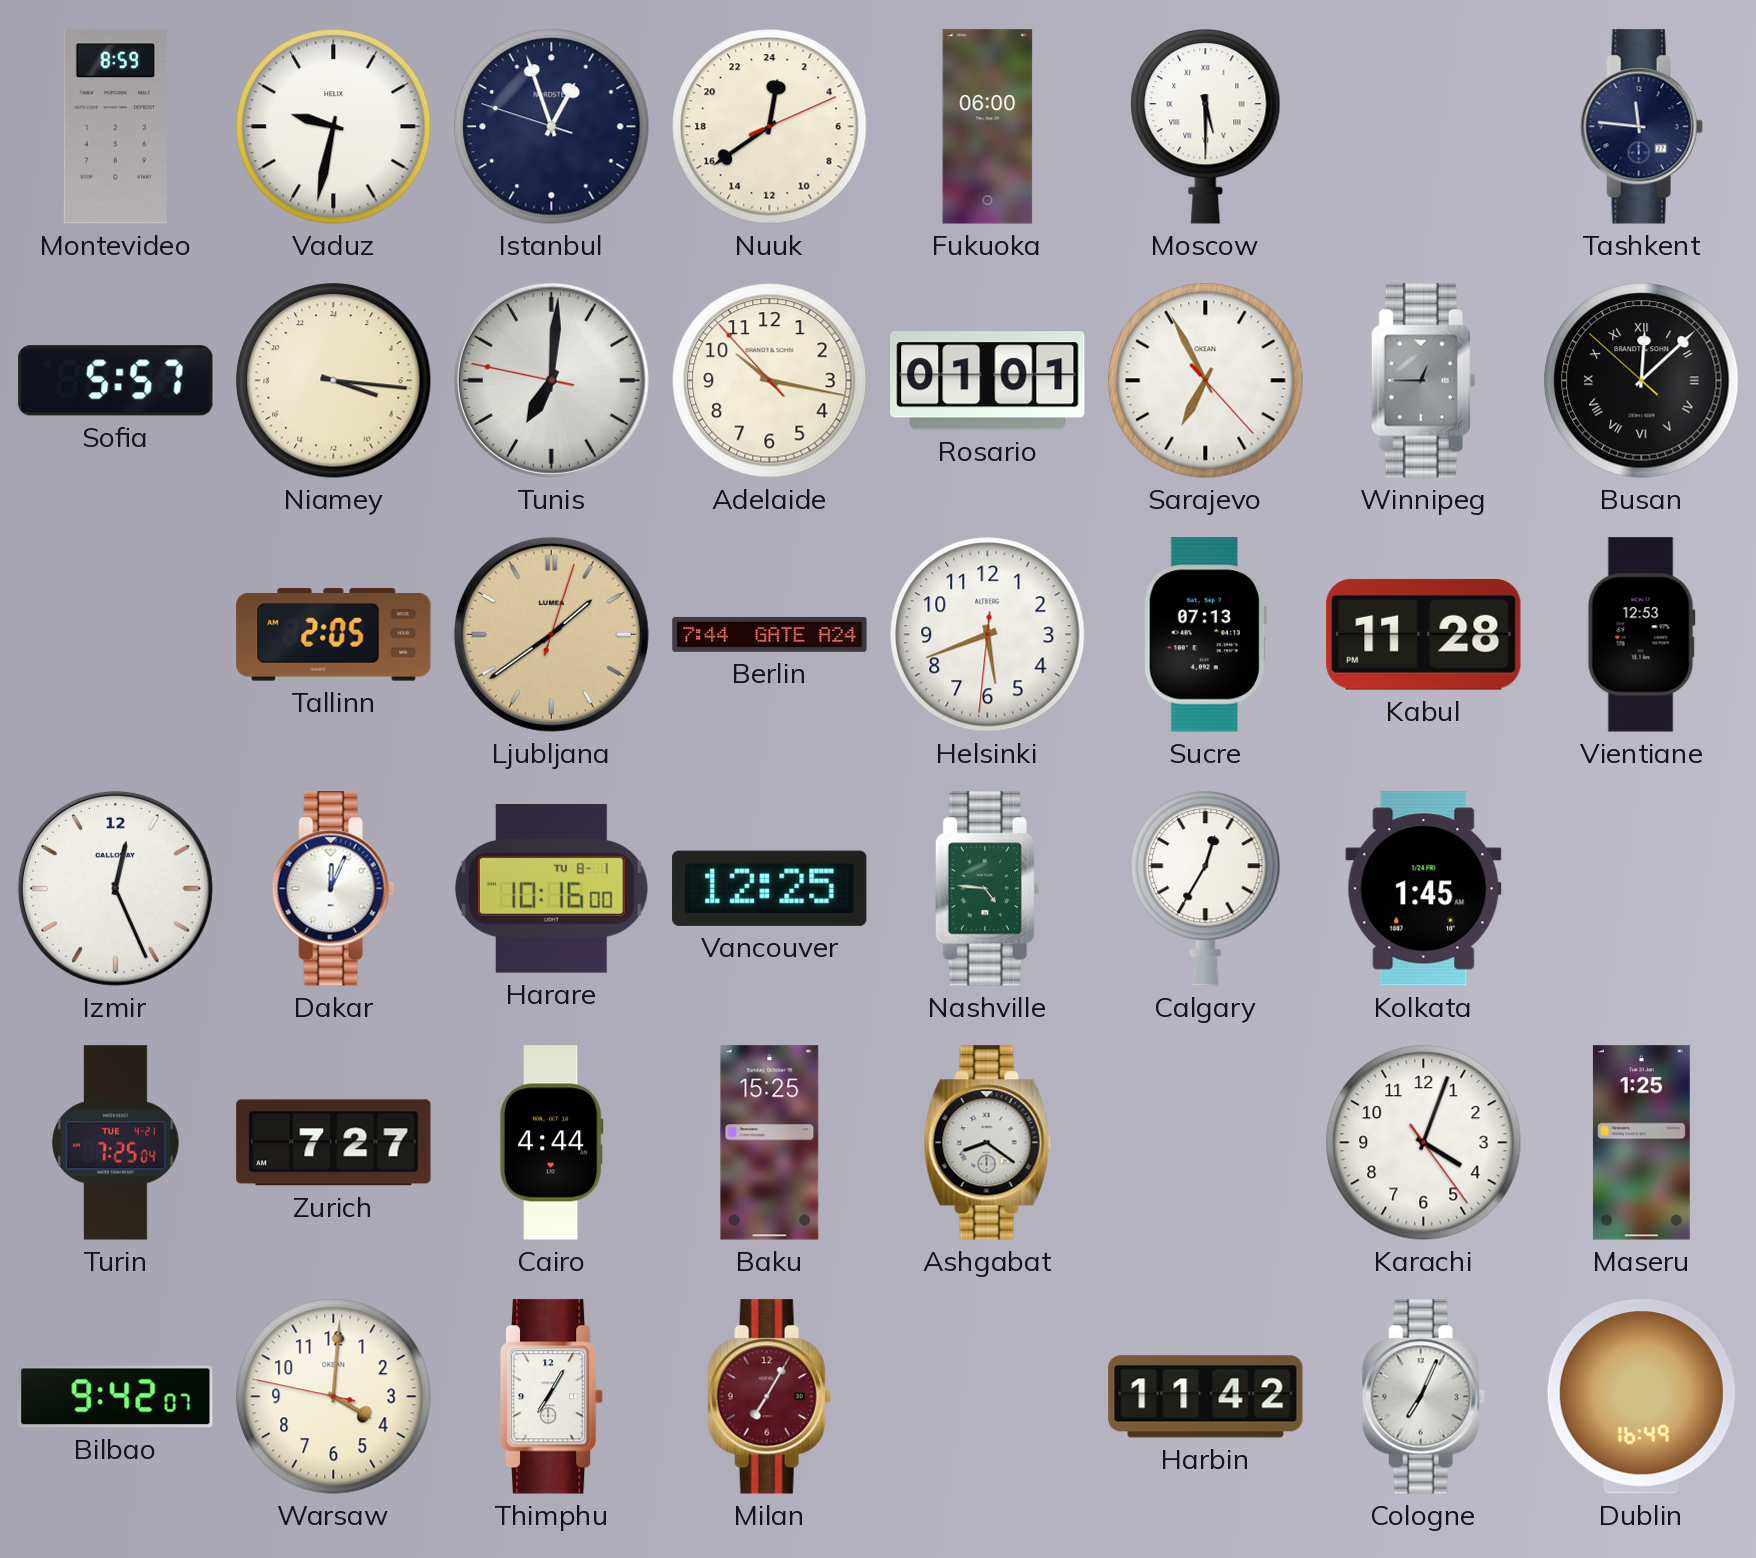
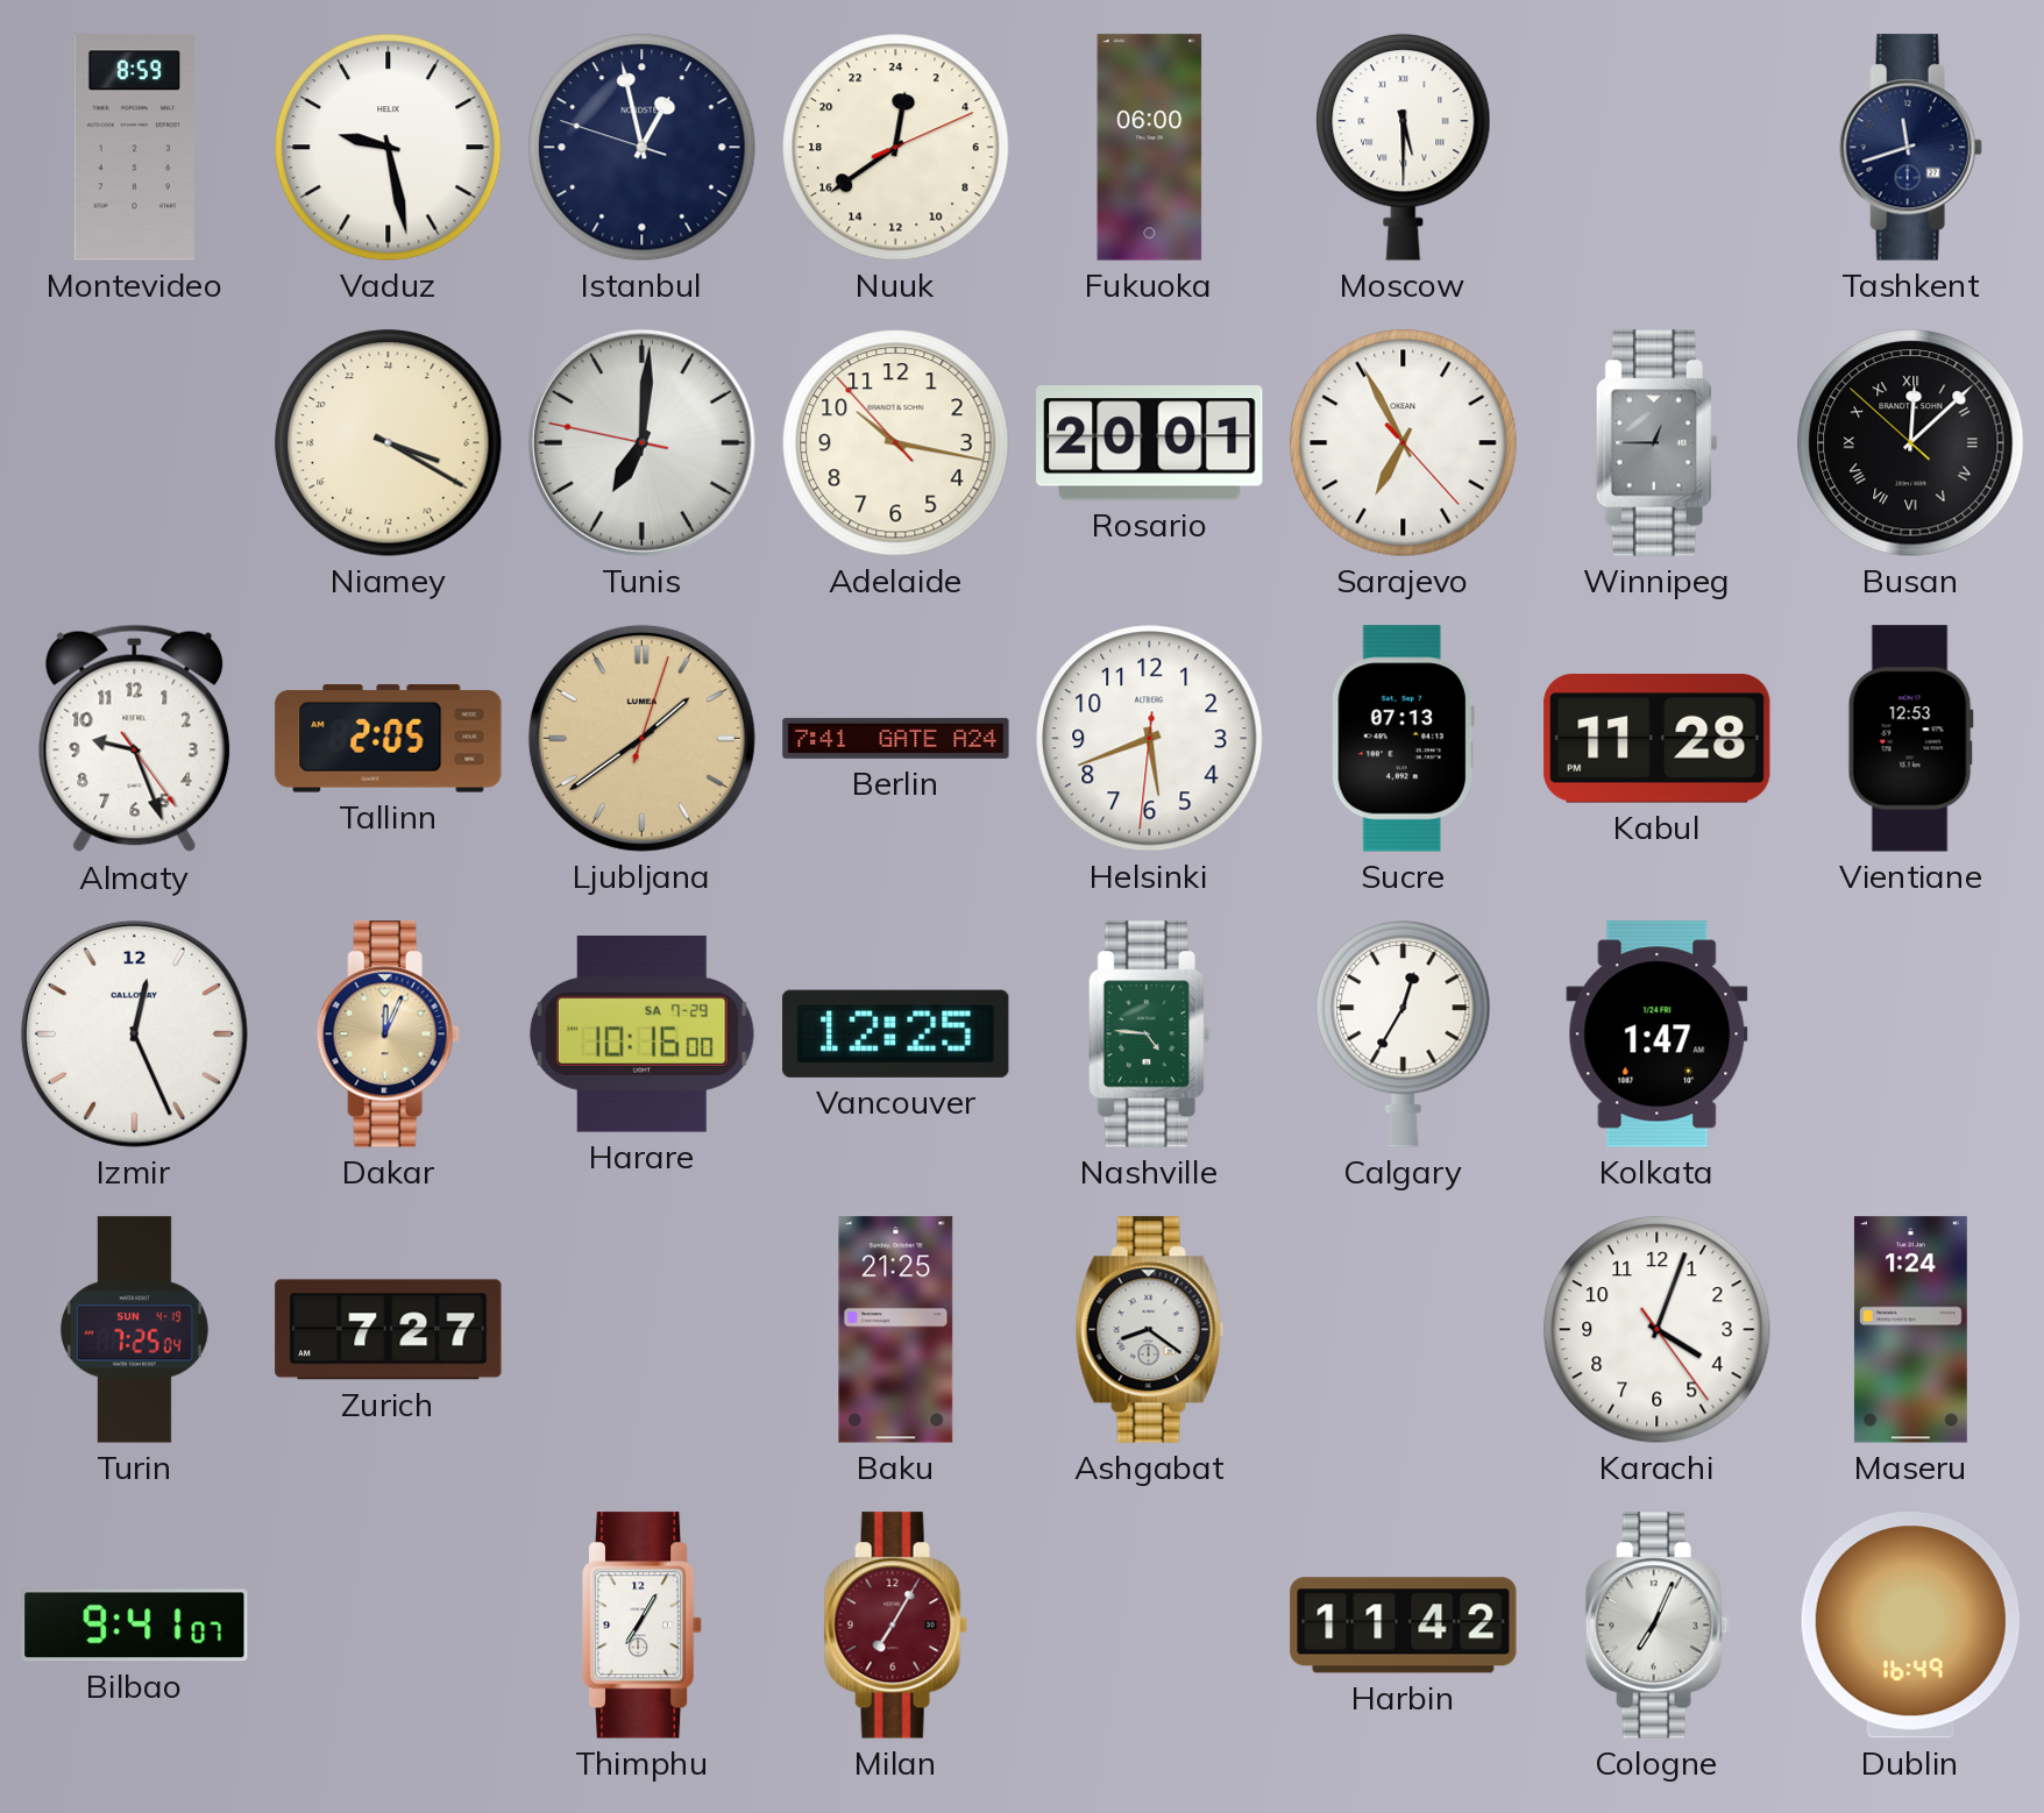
Vaduz: 9:32 -> 9:28 (389, 148)
Istanbul: 12:56 -> 12:57 (643, 148)
Tashkent: 11:46 -> 11:42 (1910, 148)
Sofia: 5:57 -> none (116, 381)
Niamey: 7:16 -> 7:20 (389, 443)
Rosario: 01:01 -> 20:01 (1150, 443)
Almaty: none -> 9:26 (135, 739)
Berlin: 7:44 -> 7:41 (896, 738)
Dakar dial: white -> champagne (388, 1035)
Harare date: TU 8-1 -> SA 7-29 (643, 1035)
Kolkata: 1:45 -> 1:47 (1658, 1035)
Turin date: TUE 4-21 -> SUN 4-19 (135, 1330)
Cairo: 4:44 -> none (551, 1143)
Baku: 15:25 -> 21:25 (896, 1330)
Maseru: 1:25 -> 1:24 (1910, 1330)
Bilbao: 9:42 -> 9:41 (135, 1626)
Warsaw: 4:00 -> none (334, 1397)
